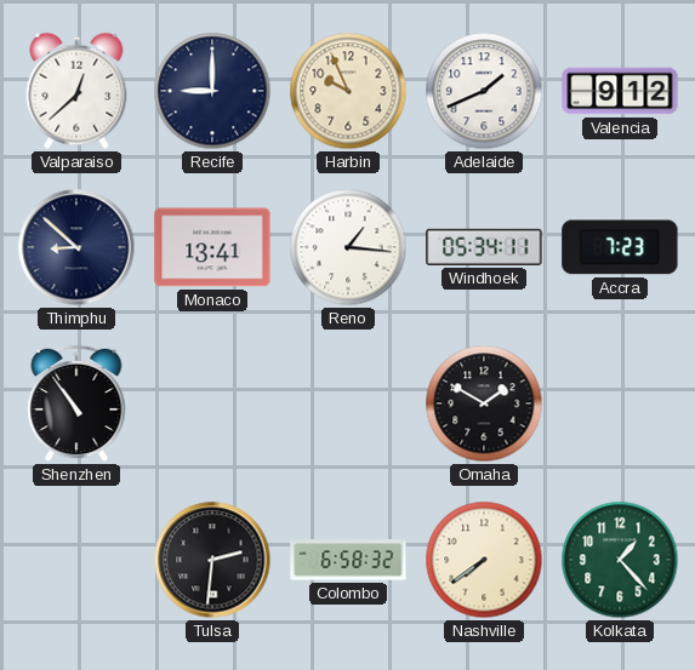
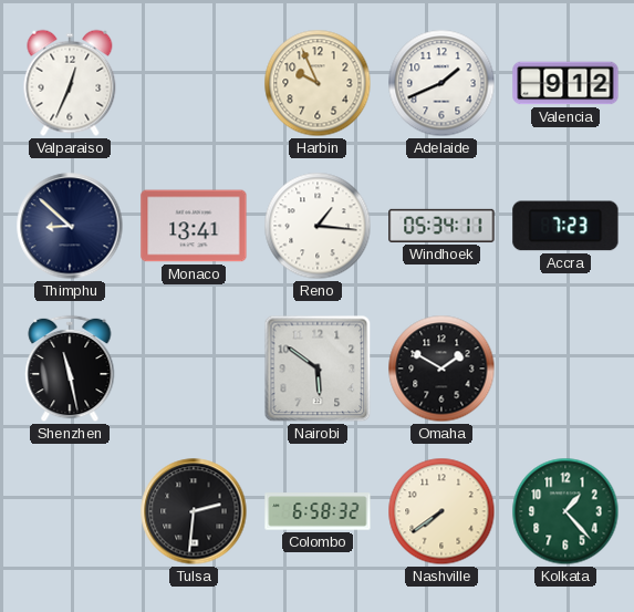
Valparaiso: 12:38 -> 12:34 (70, 83)
Recife: 9:00 -> none (212, 91)
Shenzhen: 10:54 -> 11:28 (70, 369)
Nairobi: none -> 5:51 (318, 369)
